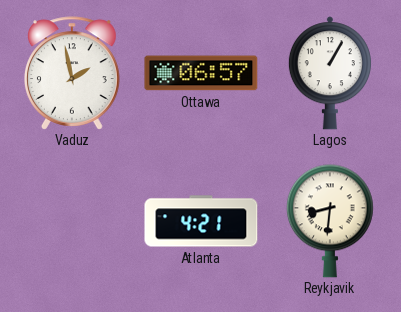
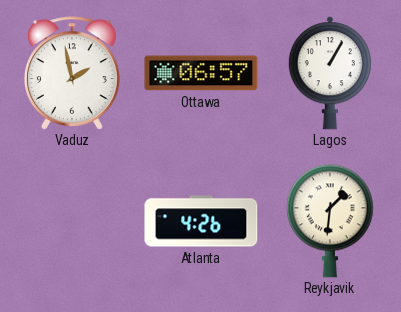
Atlanta: 4:21 -> 4:26 (201, 221)
Reykjavik: 8:31 -> 1:31 (330, 221)
